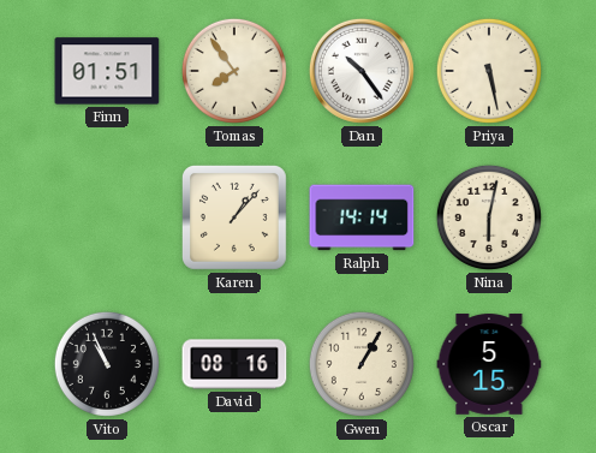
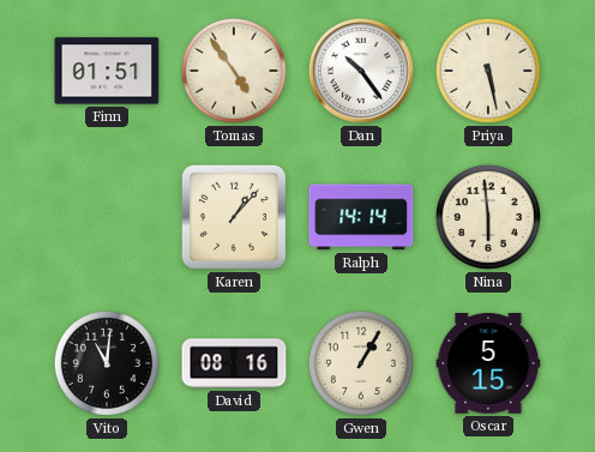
Tomas: 7:54 -> 4:54 (234, 71)
Nina: 6:02 -> 5:59 (488, 217)
Vito: 10:56 -> 11:01 (107, 363)
